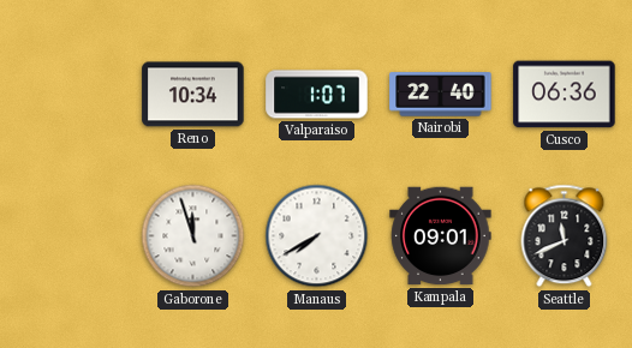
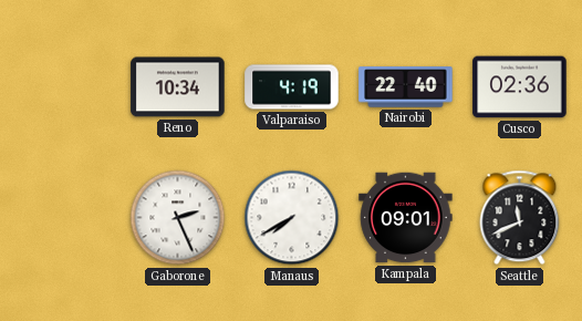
Valparaiso: 1:07 -> 4:19 (292, 87)
Cusco: 06:36 -> 02:36 (520, 87)
Gaborone: 11:57 -> 2:26 (178, 218)
